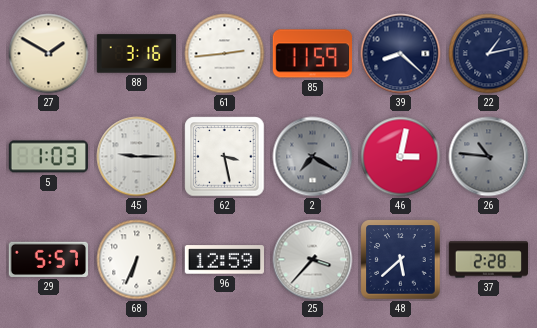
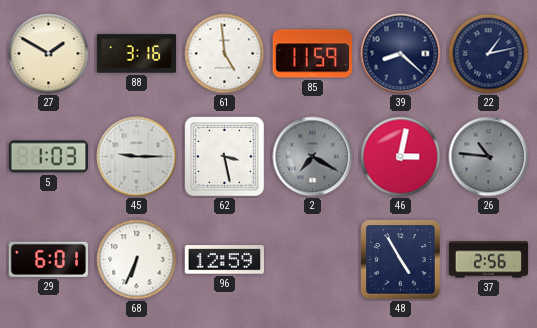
61: 2:44 -> 4:59 (225, 54)
29: 5:57 -> 6:01 (48, 259)
25: 3:37 -> none (313, 260)
48: 5:38 -> 4:55 (401, 260)
37: 2:28 -> 2:56 (488, 260)
